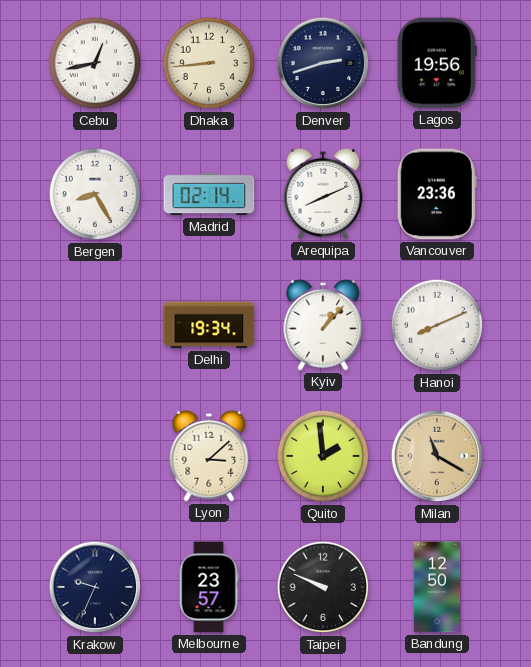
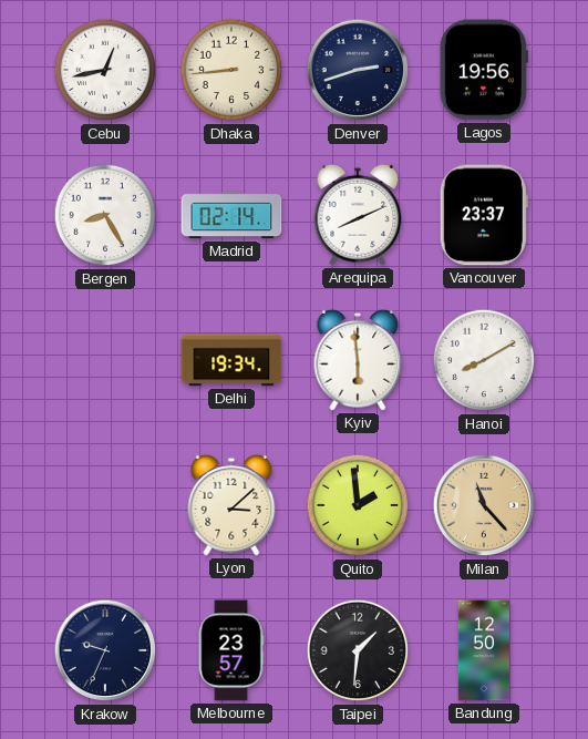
Vancouver: 23:36 -> 23:37 (484, 215)
Kyiv: 1:07 -> 5:59 (358, 360)
Hanoi: 8:11 -> 8:10 (484, 360)
Milan: 11:20 -> 11:23 (484, 505)
Taipei: 9:49 -> 1:31 (358, 650)
